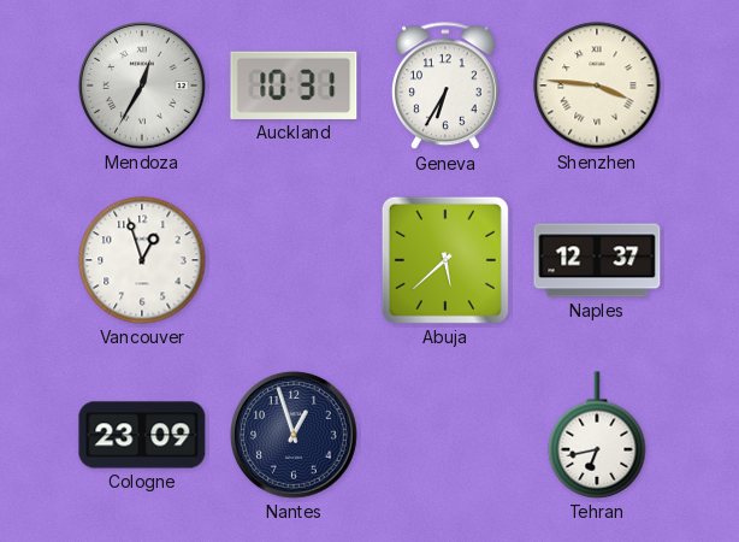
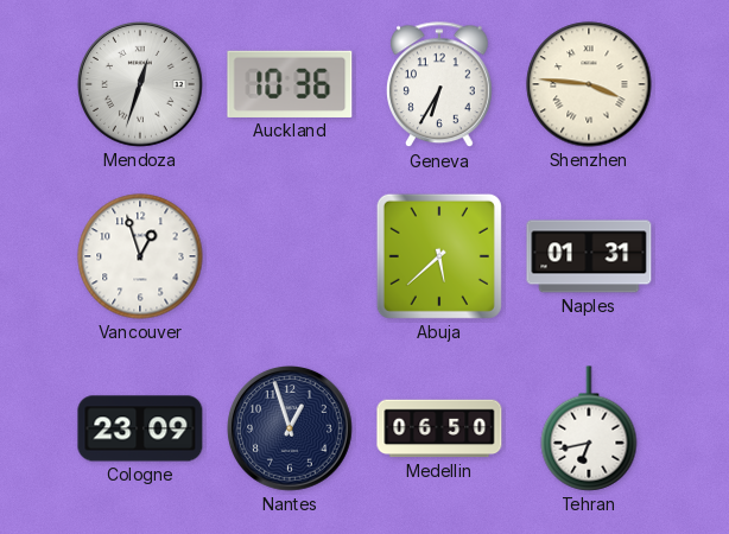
Mendoza: 12:35 -> 12:33 (141, 85)
Auckland: 10:31 -> 10:36 (290, 84)
Naples: 12:37 -> 01:31 (589, 256)
Medellin: none -> 06:50 (439, 428)
